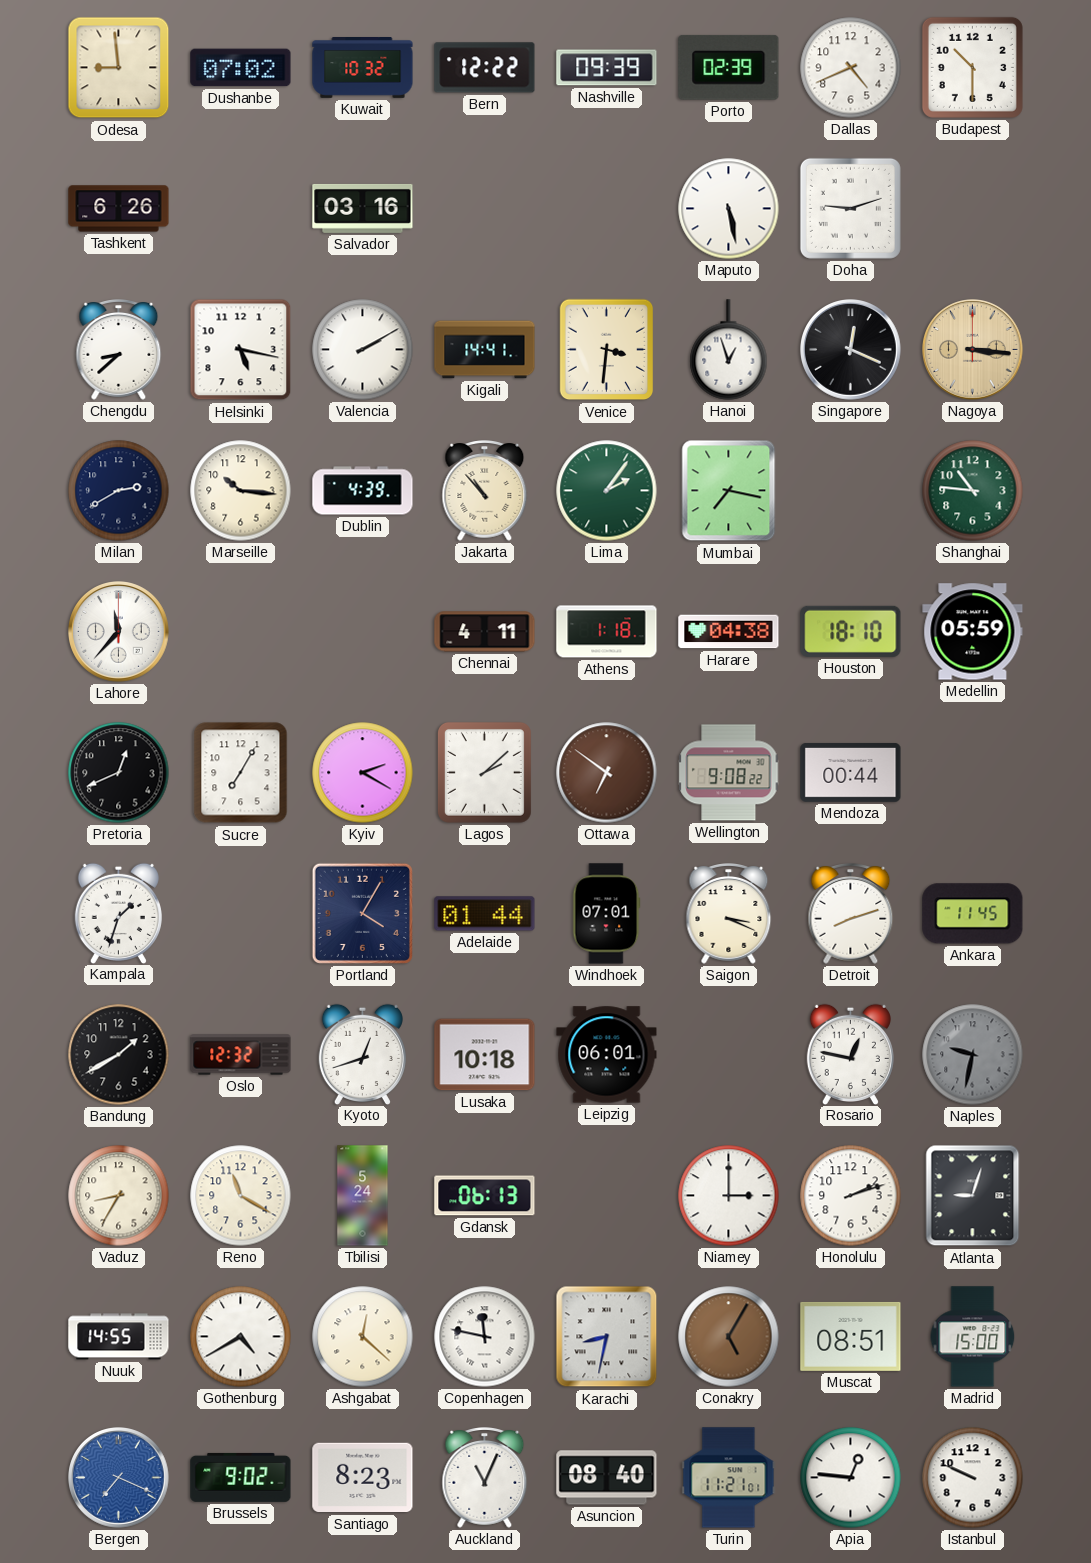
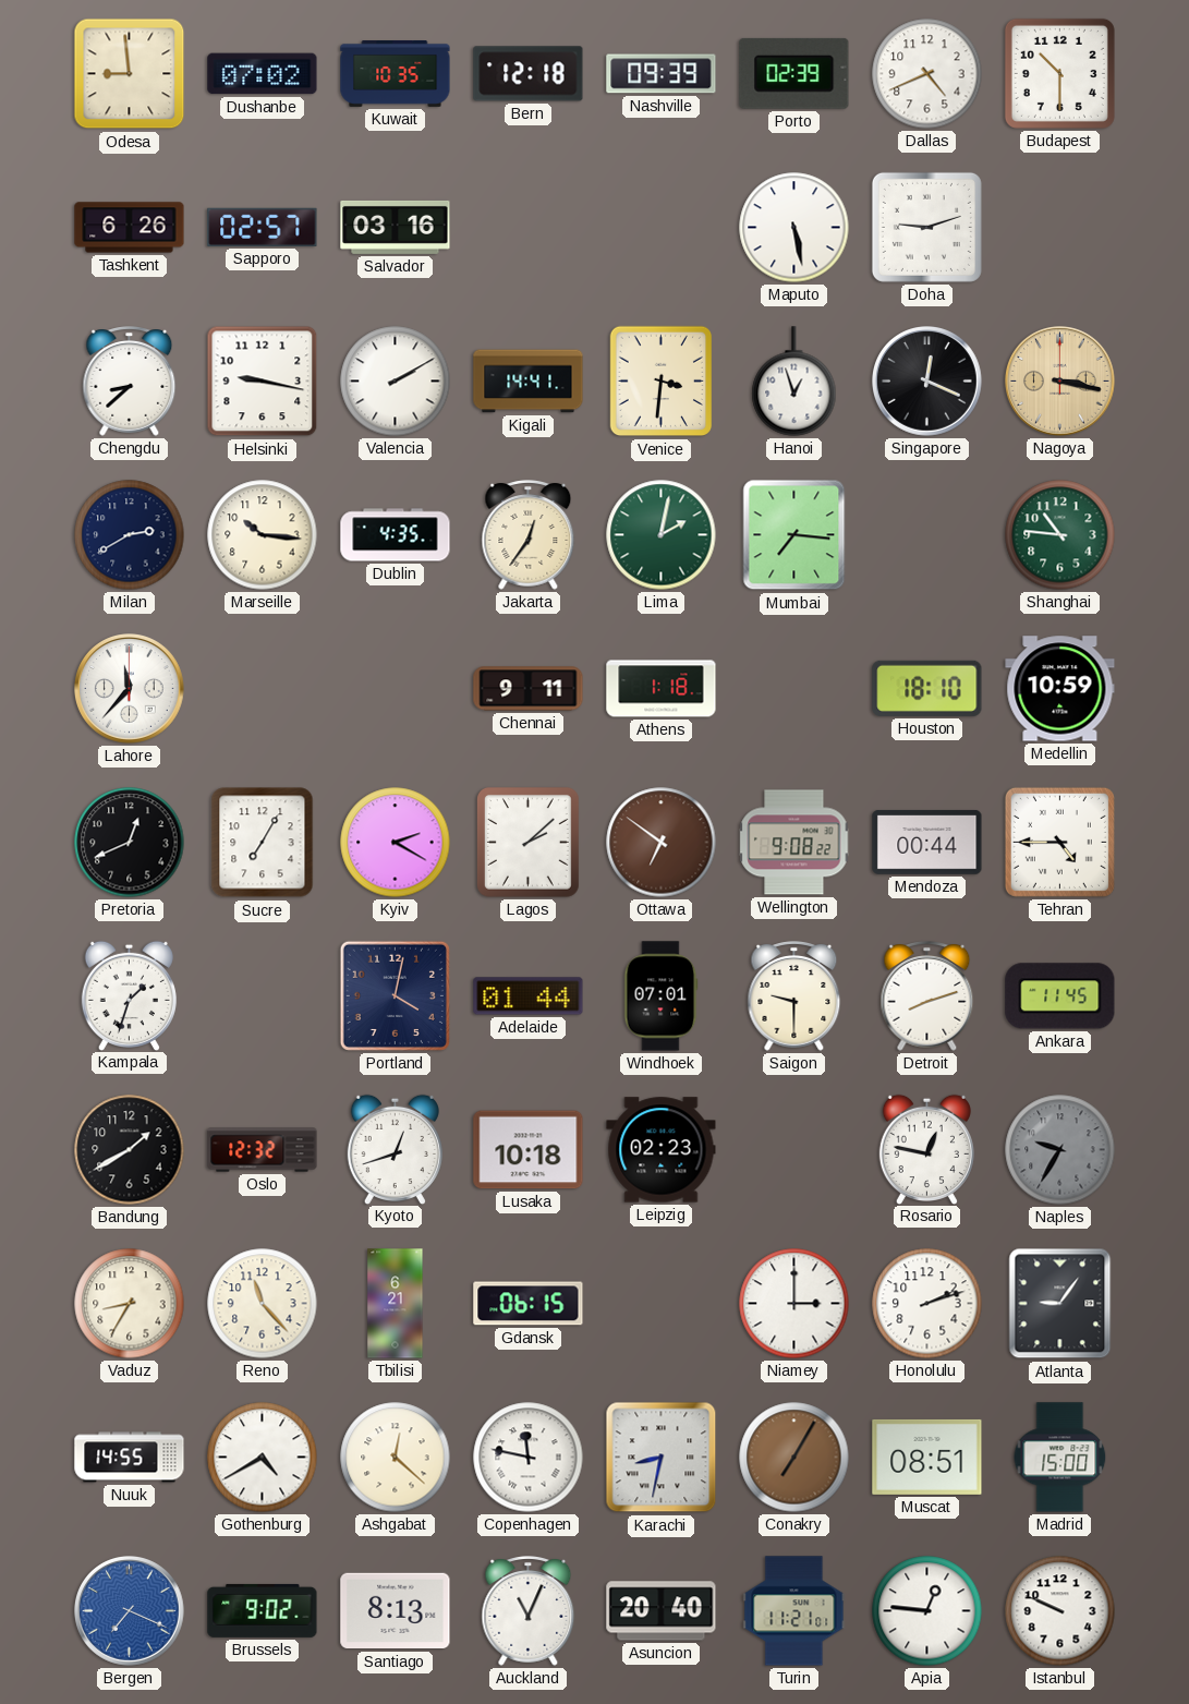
Kuwait: 10:32 -> 10:35 (396, 74)
Bern: 12:22 -> 12:18 (529, 74)
Sapporo: none -> 02:57 (263, 227)
Helsinki: 5:17 -> 9:17 (263, 382)
Nagoya: 3:16 -> 3:17 (1060, 382)
Dublin: 4:39 -> 4:35 (396, 535)
Jakarta: 10:53 -> 12:36 (529, 535)
Lima: 2:06 -> 2:02 (662, 535)
Mumbai: 7:17 -> 7:16 (794, 535)
Chennai: 4:11 -> 9:11 (529, 689)
Harare: 04:38 -> none (729, 632)
Medellin: 05:59 -> 10:59 (1060, 689)
Tehran: none -> 4:45 (1059, 842)
Portland: 4:05 -> 4:02 (395, 995)
Saigon: 3:19 -> 9:30 (794, 996)
Leipzig: 06:01 -> 02:23 (662, 1150)
Naples: 9:32 -> 9:35 (1060, 1150)
Reno: 11:20 -> 11:23 (263, 1304)
Tbilisi: 5:24 -> 6:21 (396, 1304)
Gdansk: 06:13 -> 06:15 (529, 1304)
Atlanta: 9:03 -> 9:06 (1060, 1304)
Conakry: 5:05 -> 7:05 (794, 1458)
Santiago: 8:23 -> 8:13 (396, 1611)
Asuncion: 08:40 -> 20:40 (662, 1611)
